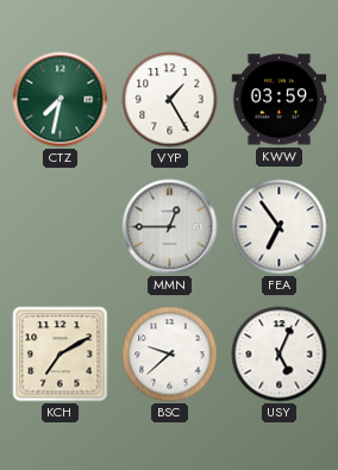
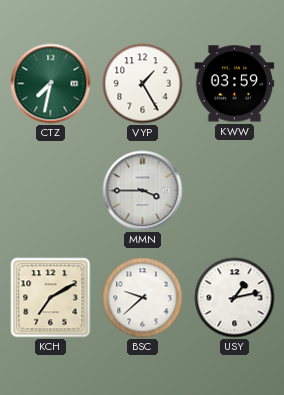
MMN: 12:45 -> 3:45 (143, 191)
FEA: 6:54 -> none (280, 227)
USY: 5:04 -> 1:13 (235, 298)
